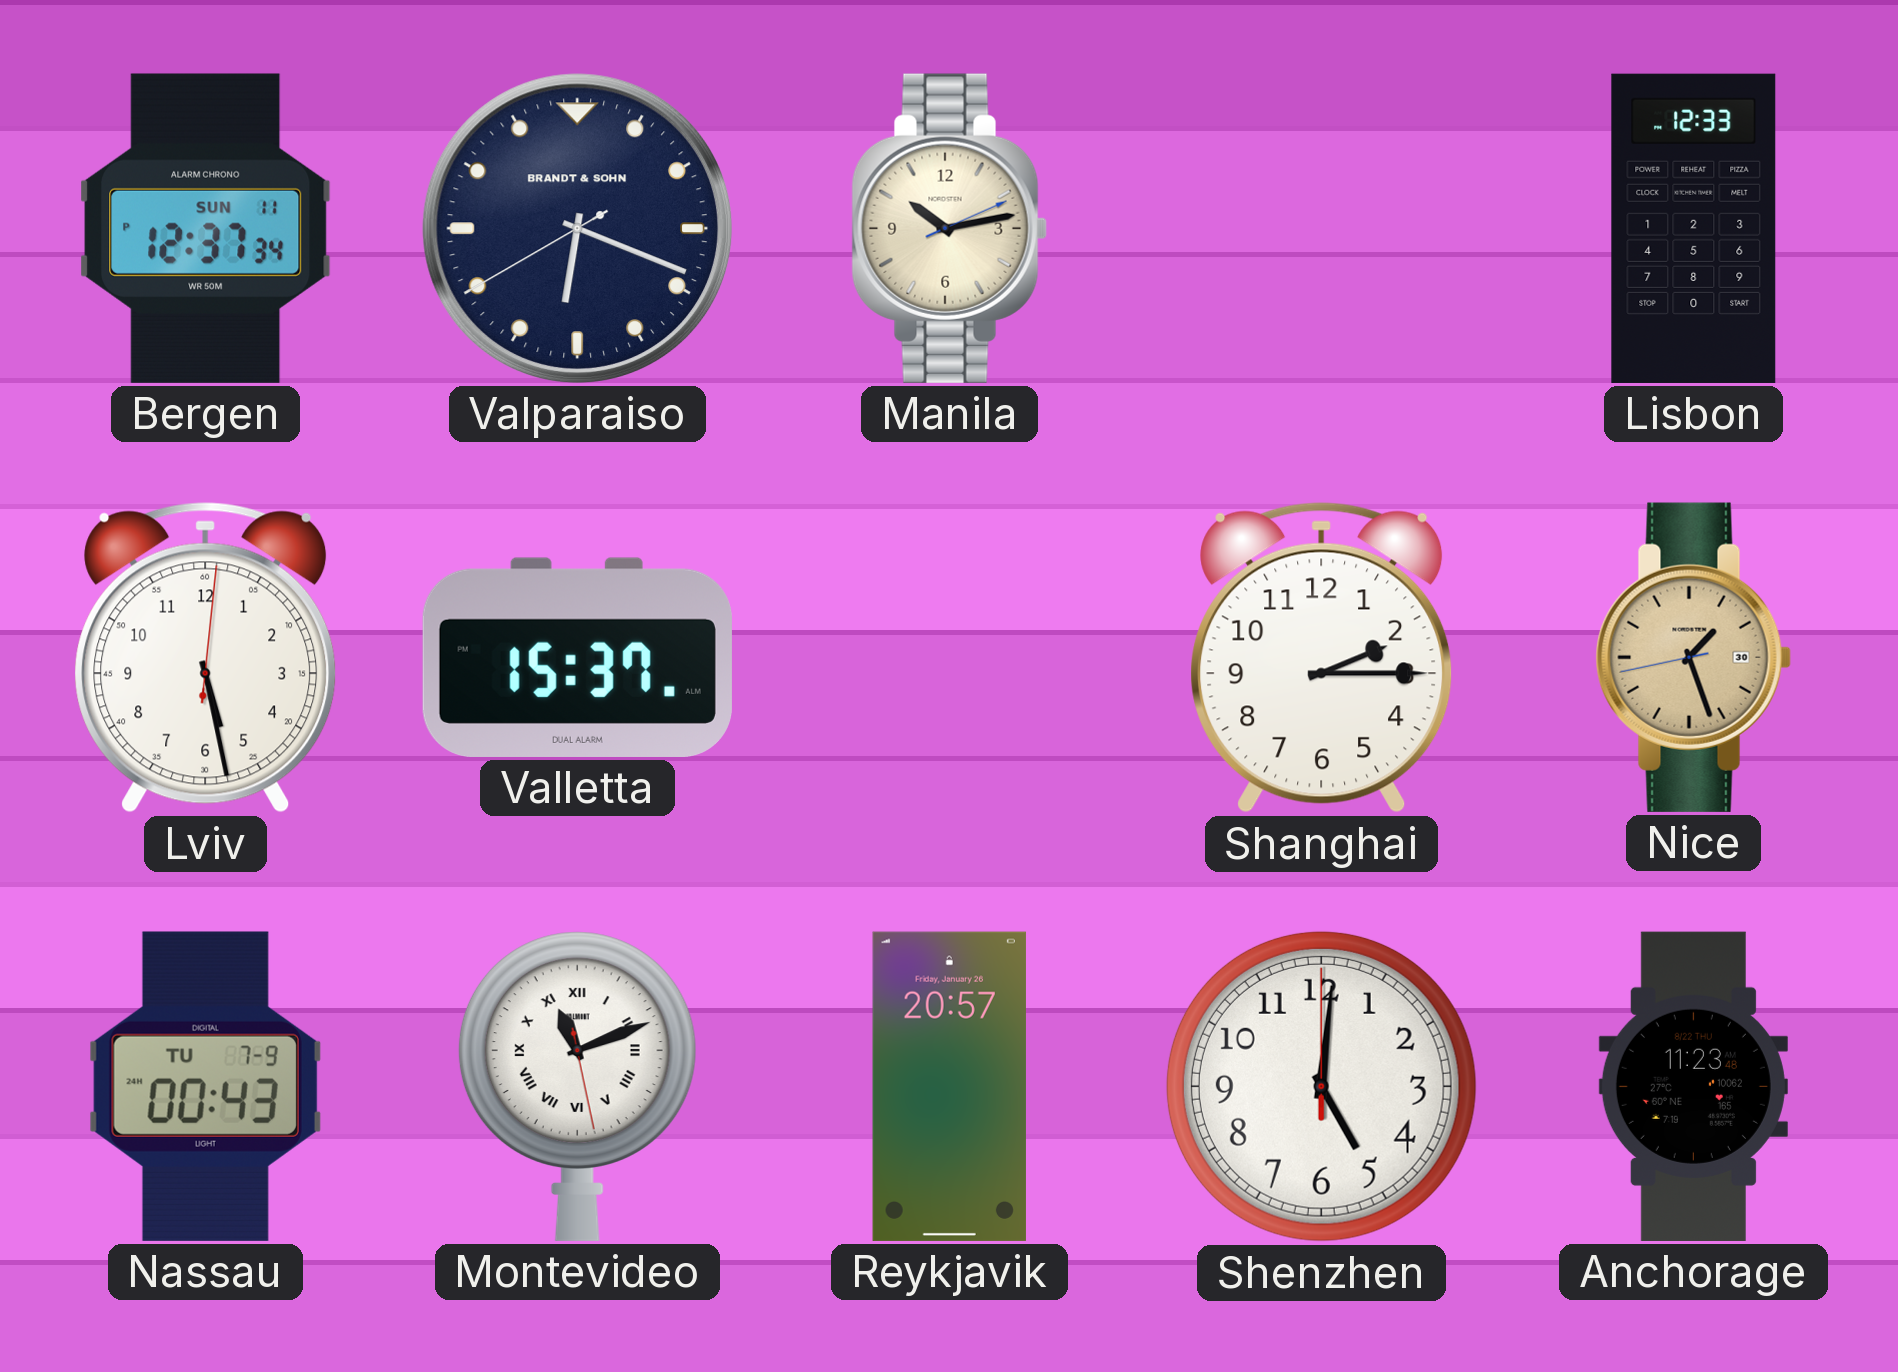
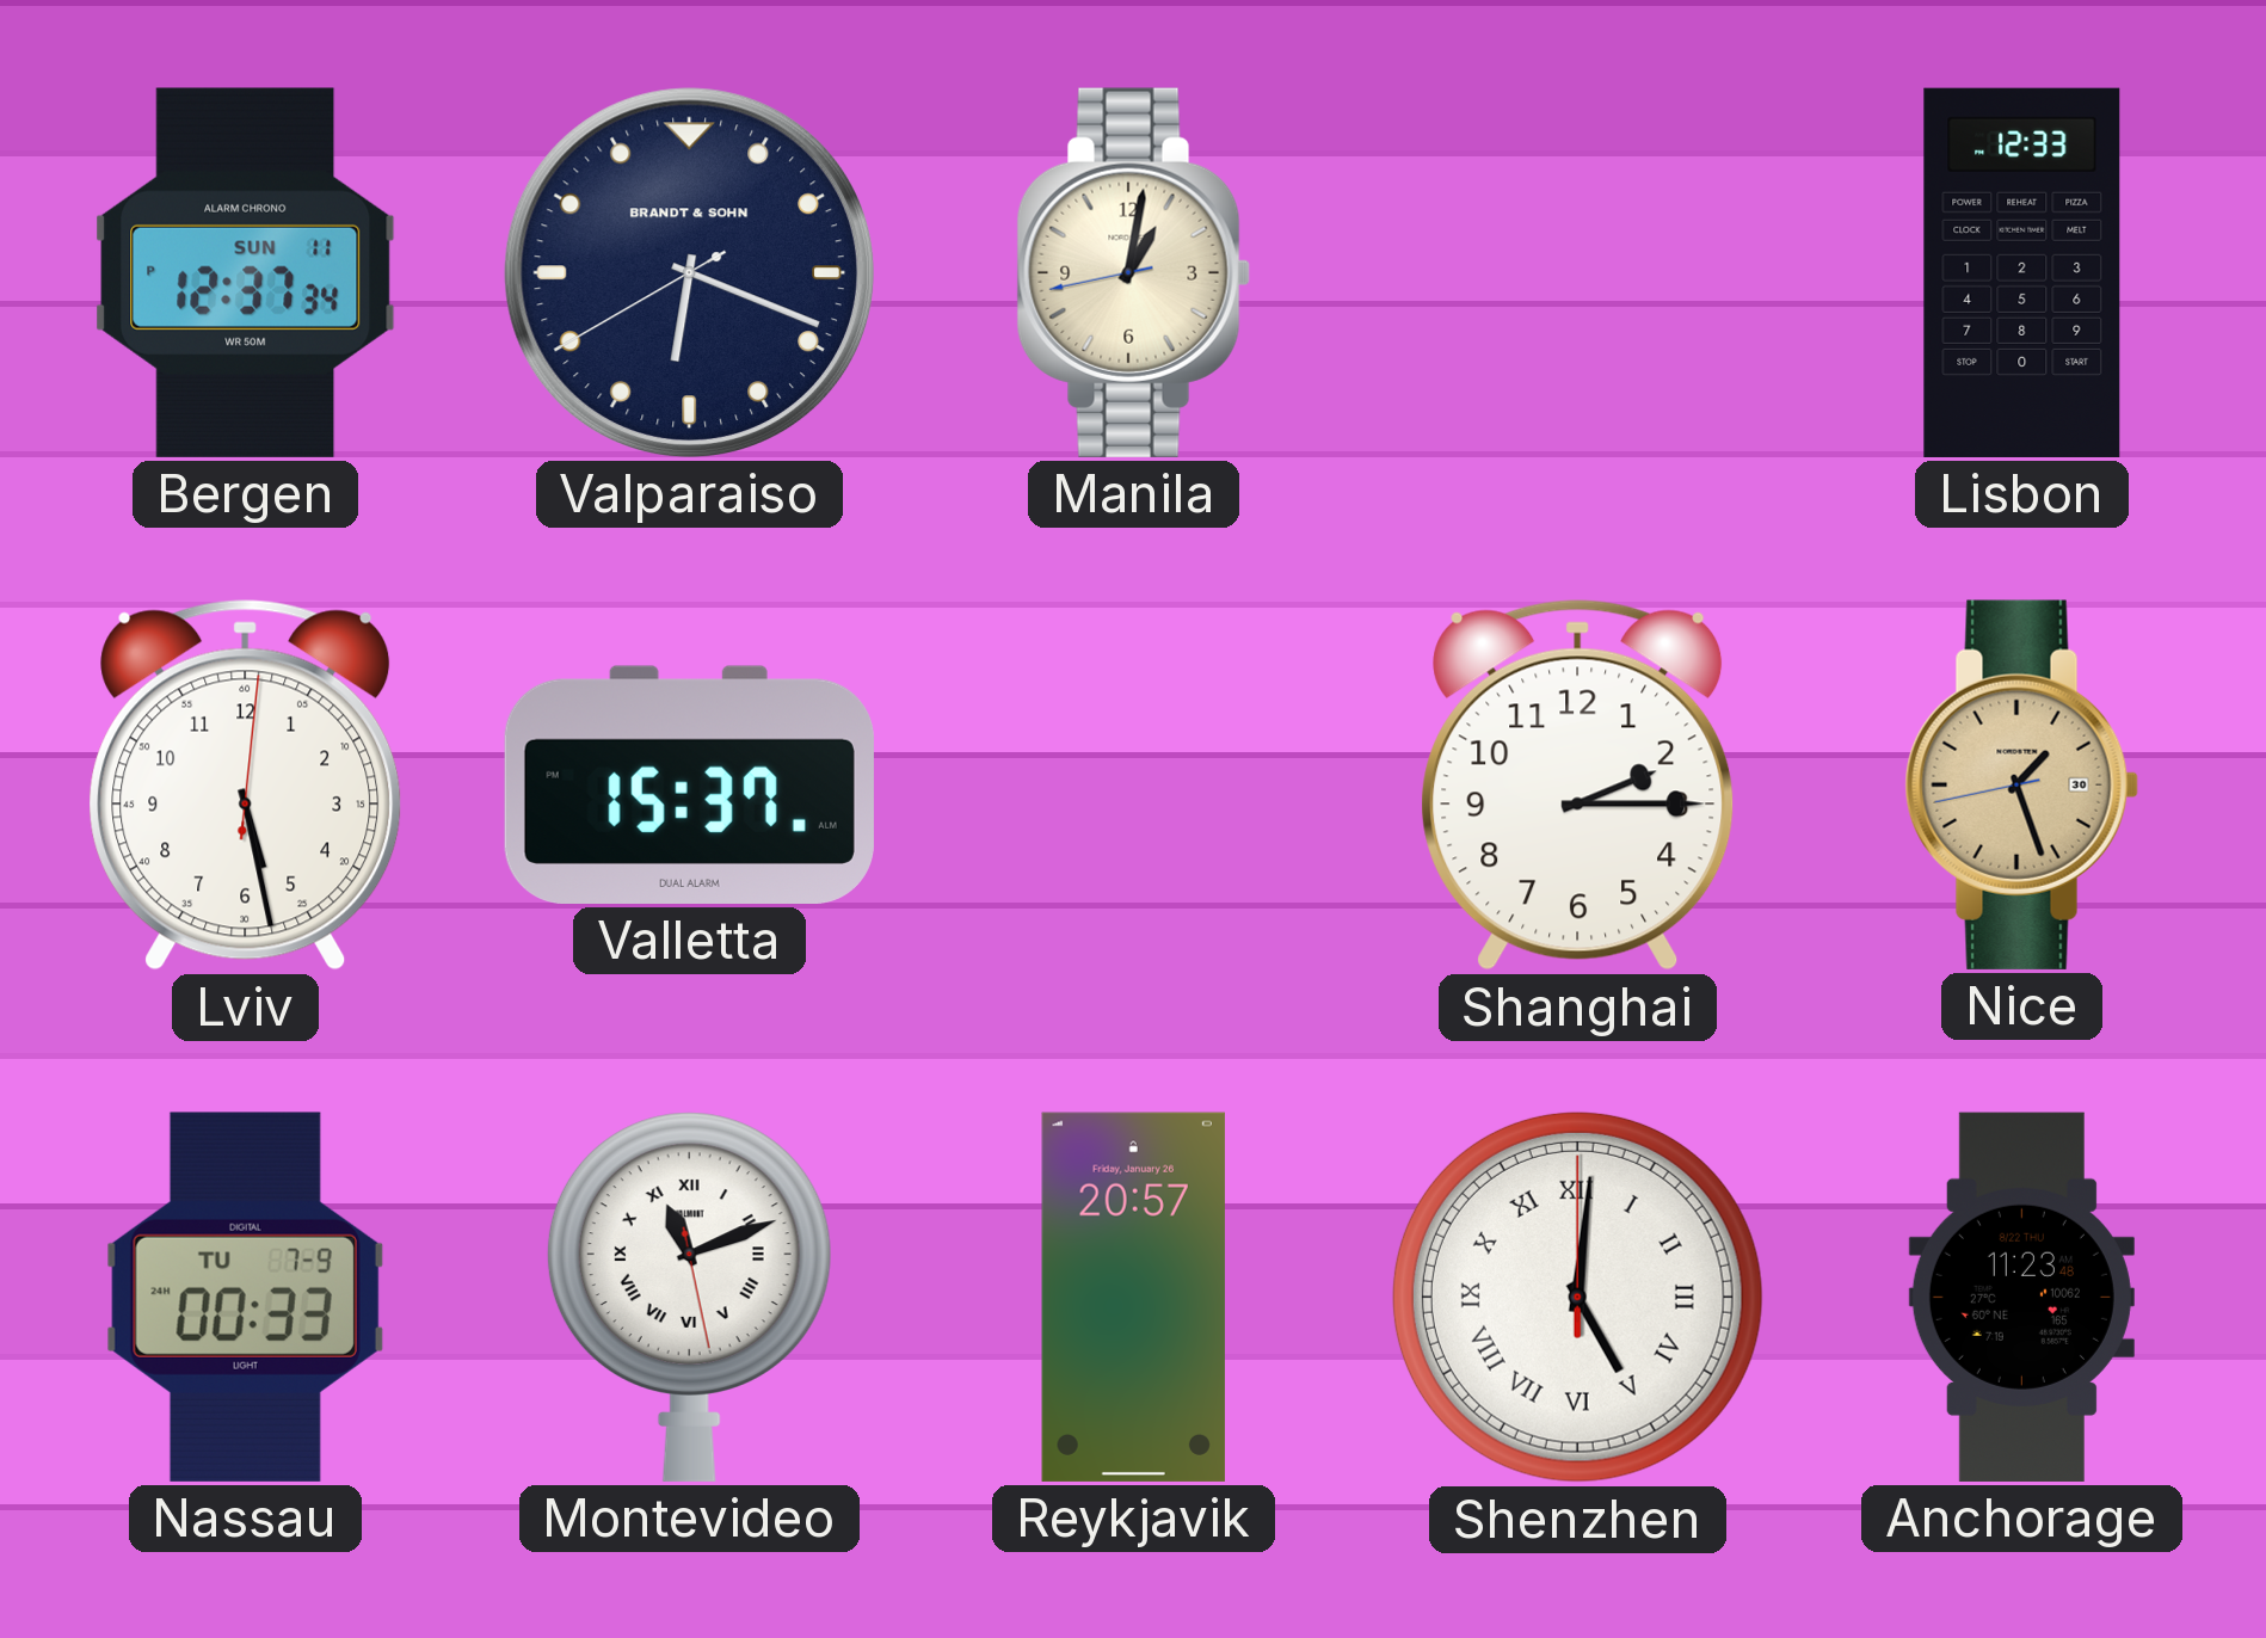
Manila: 10:13 -> 1:01 (1133, 272)
Nassau: 00:43 -> 00:33 (245, 1297)
Shenzhen numerals: Arabic -> Roman (1577, 1297)
